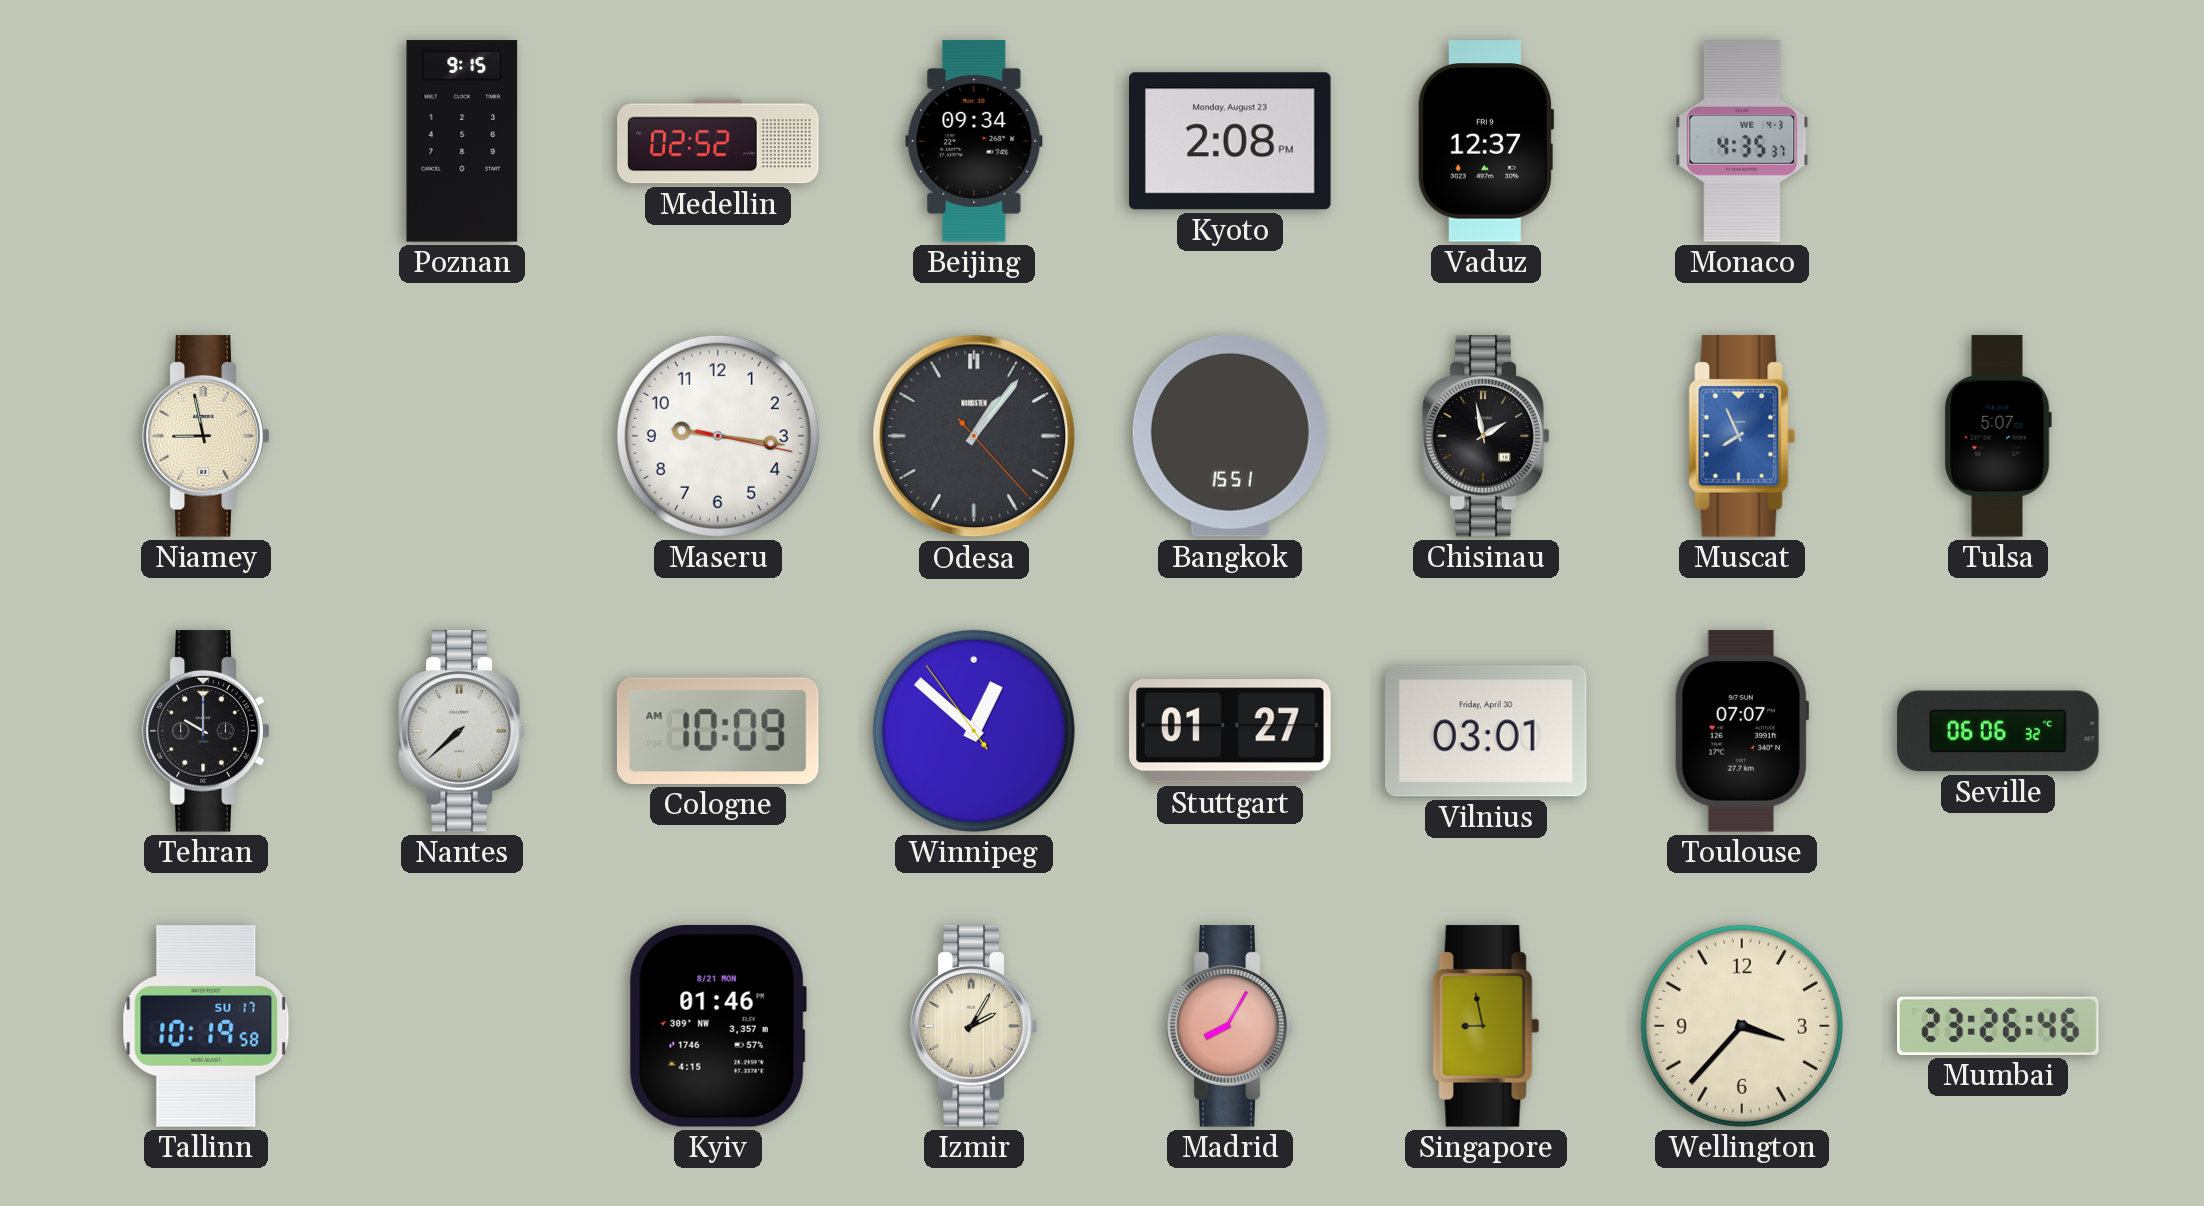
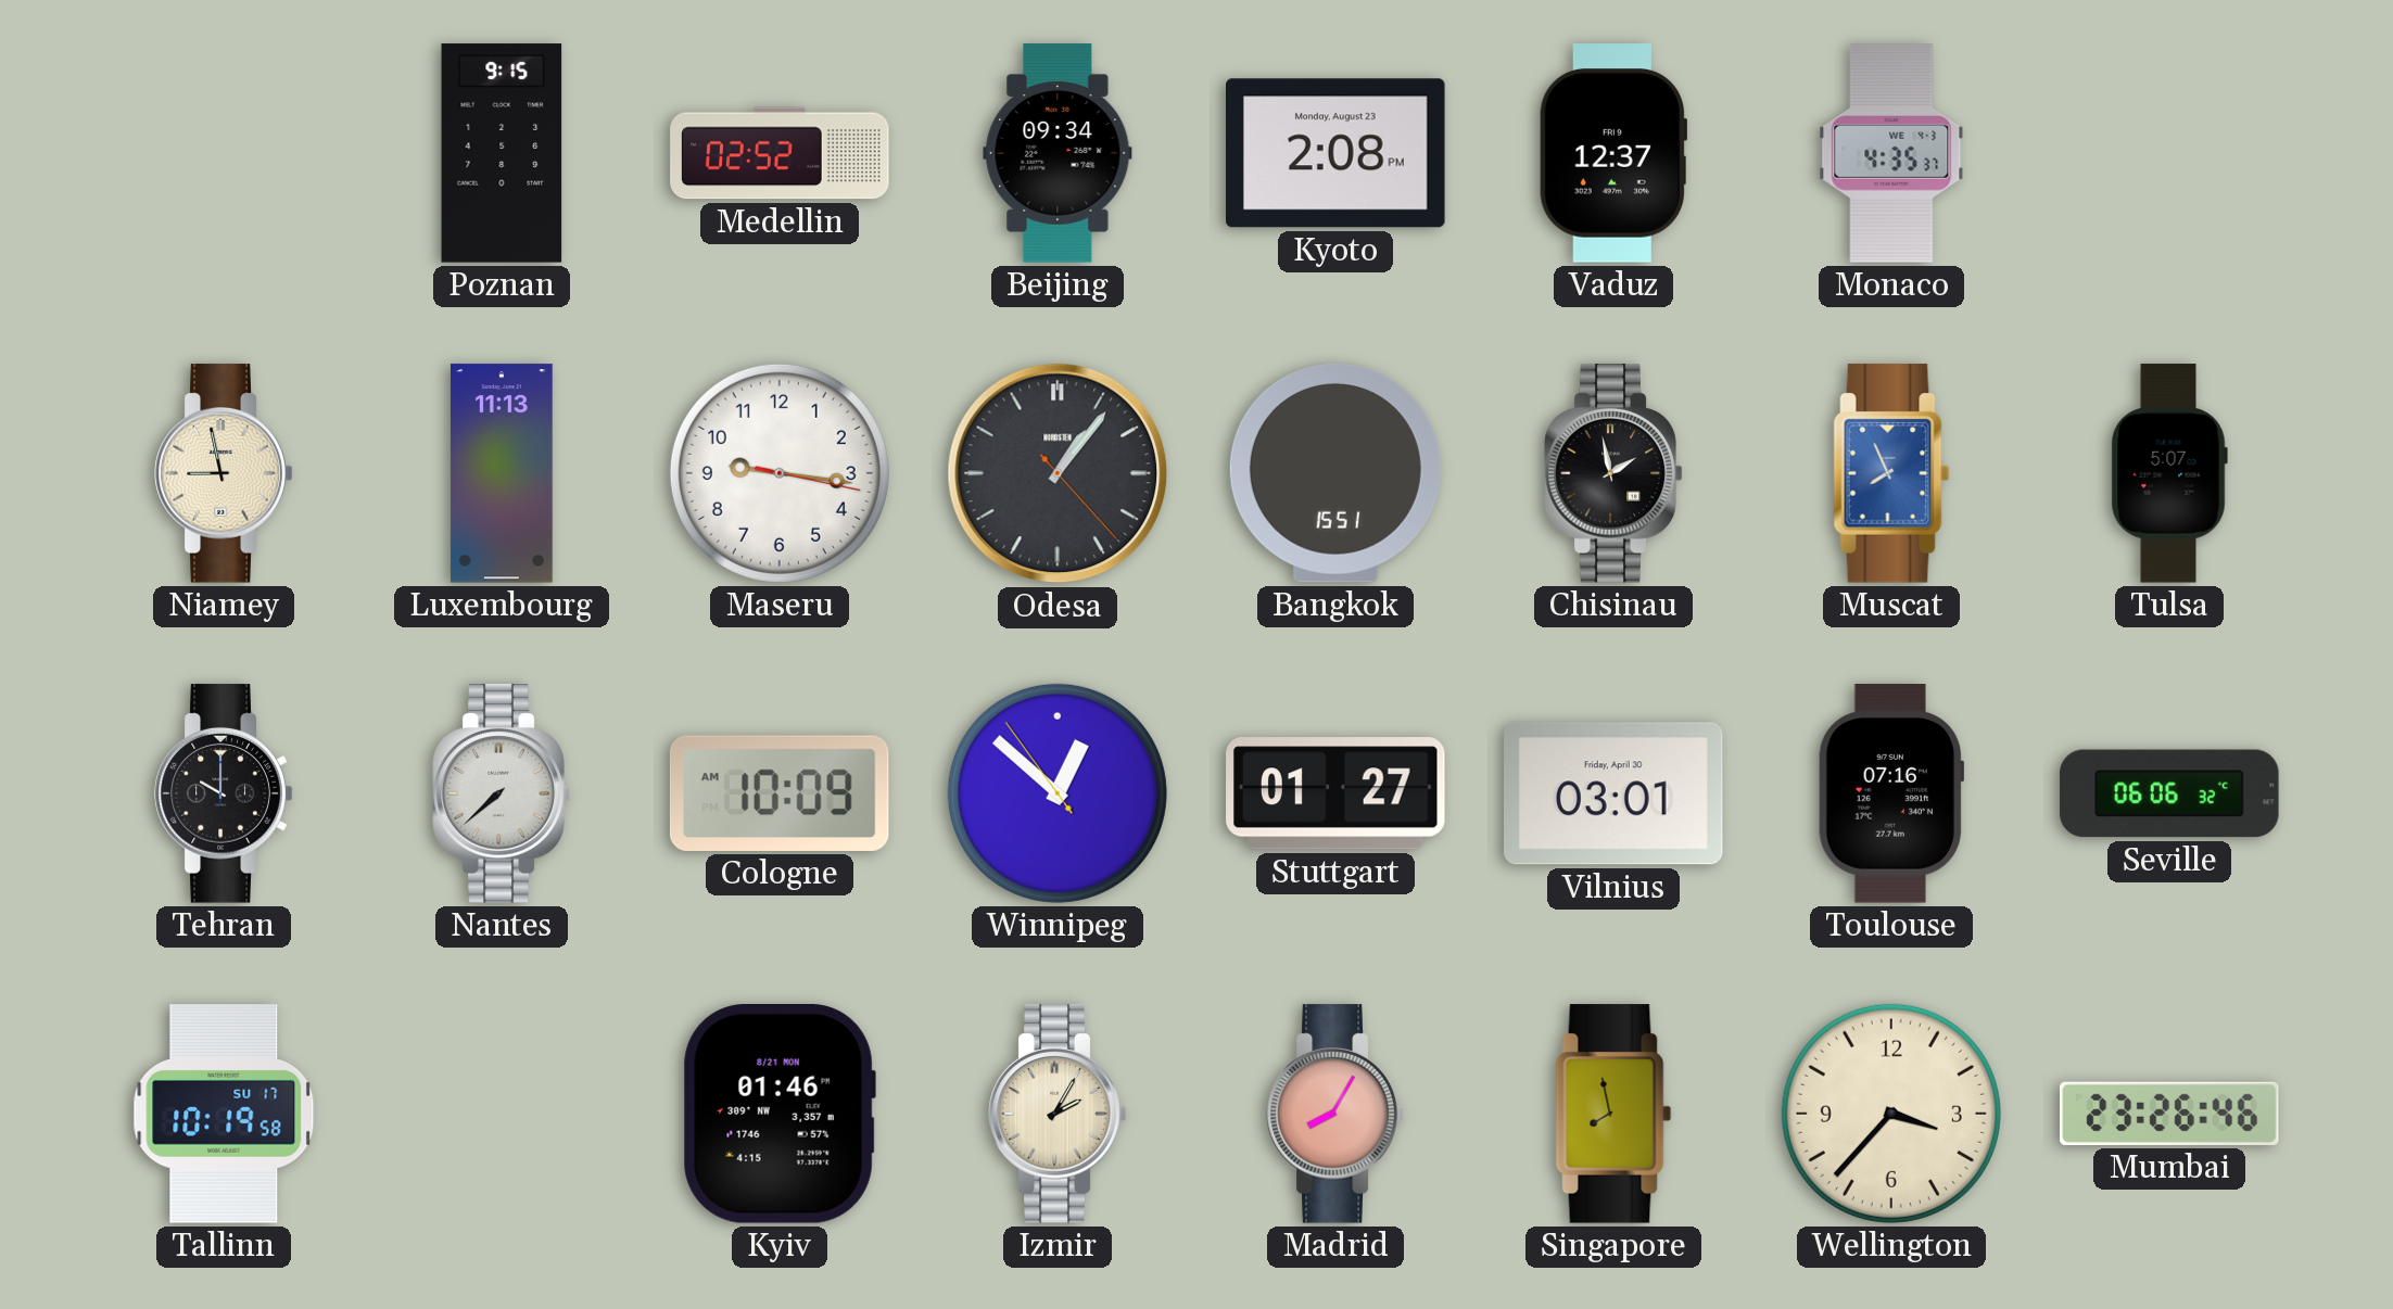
Luxembourg: none -> 11:13 (502, 473)
Toulouse: 07:07 -> 07:16 (1891, 793)
Singapore: 8:58 -> 7:58 (1613, 1114)
